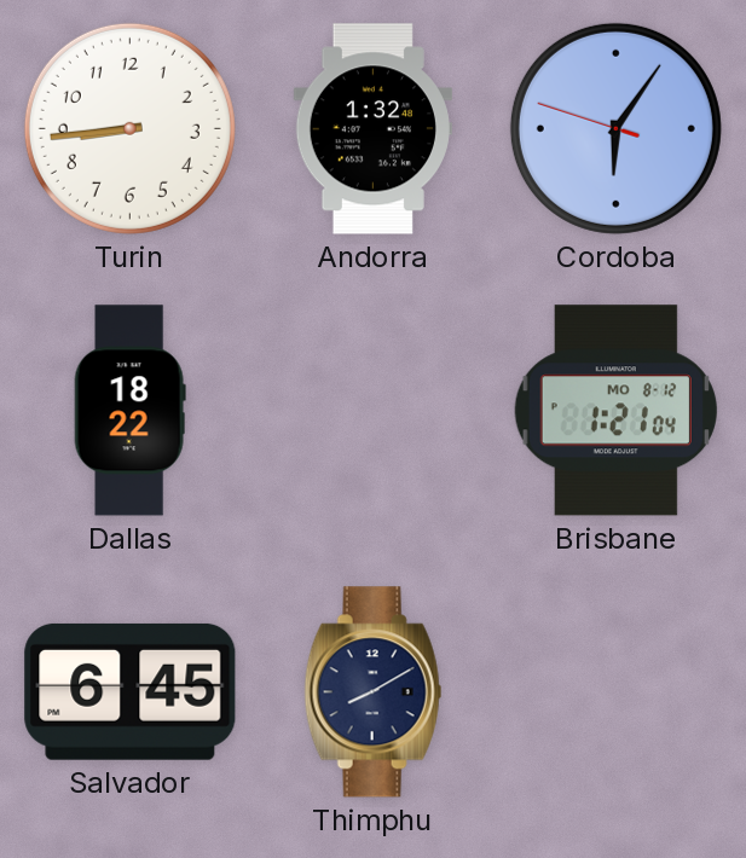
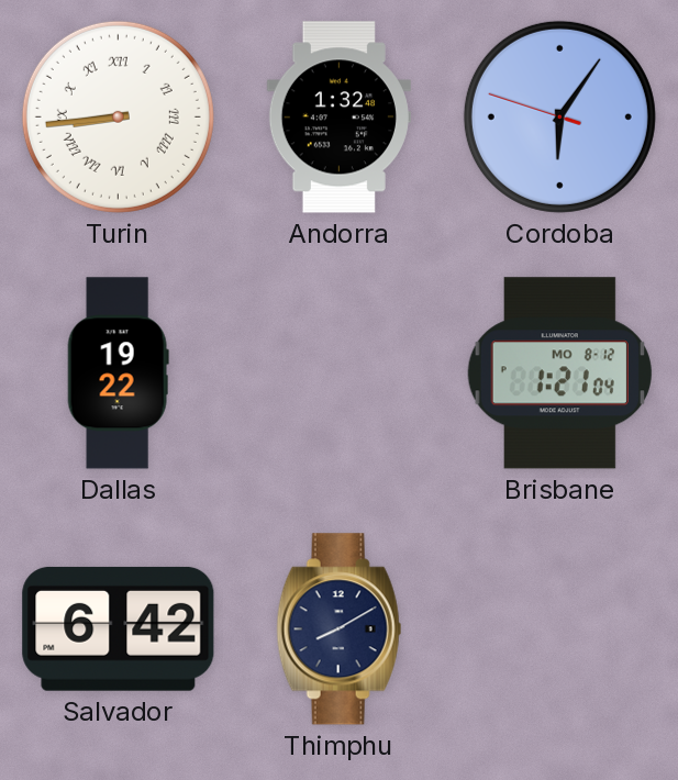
Turin numerals: Arabic -> Roman (118, 116)
Dallas: 18:22 -> 19:22 (118, 374)
Salvador: 6:45 -> 6:42 (119, 628)
